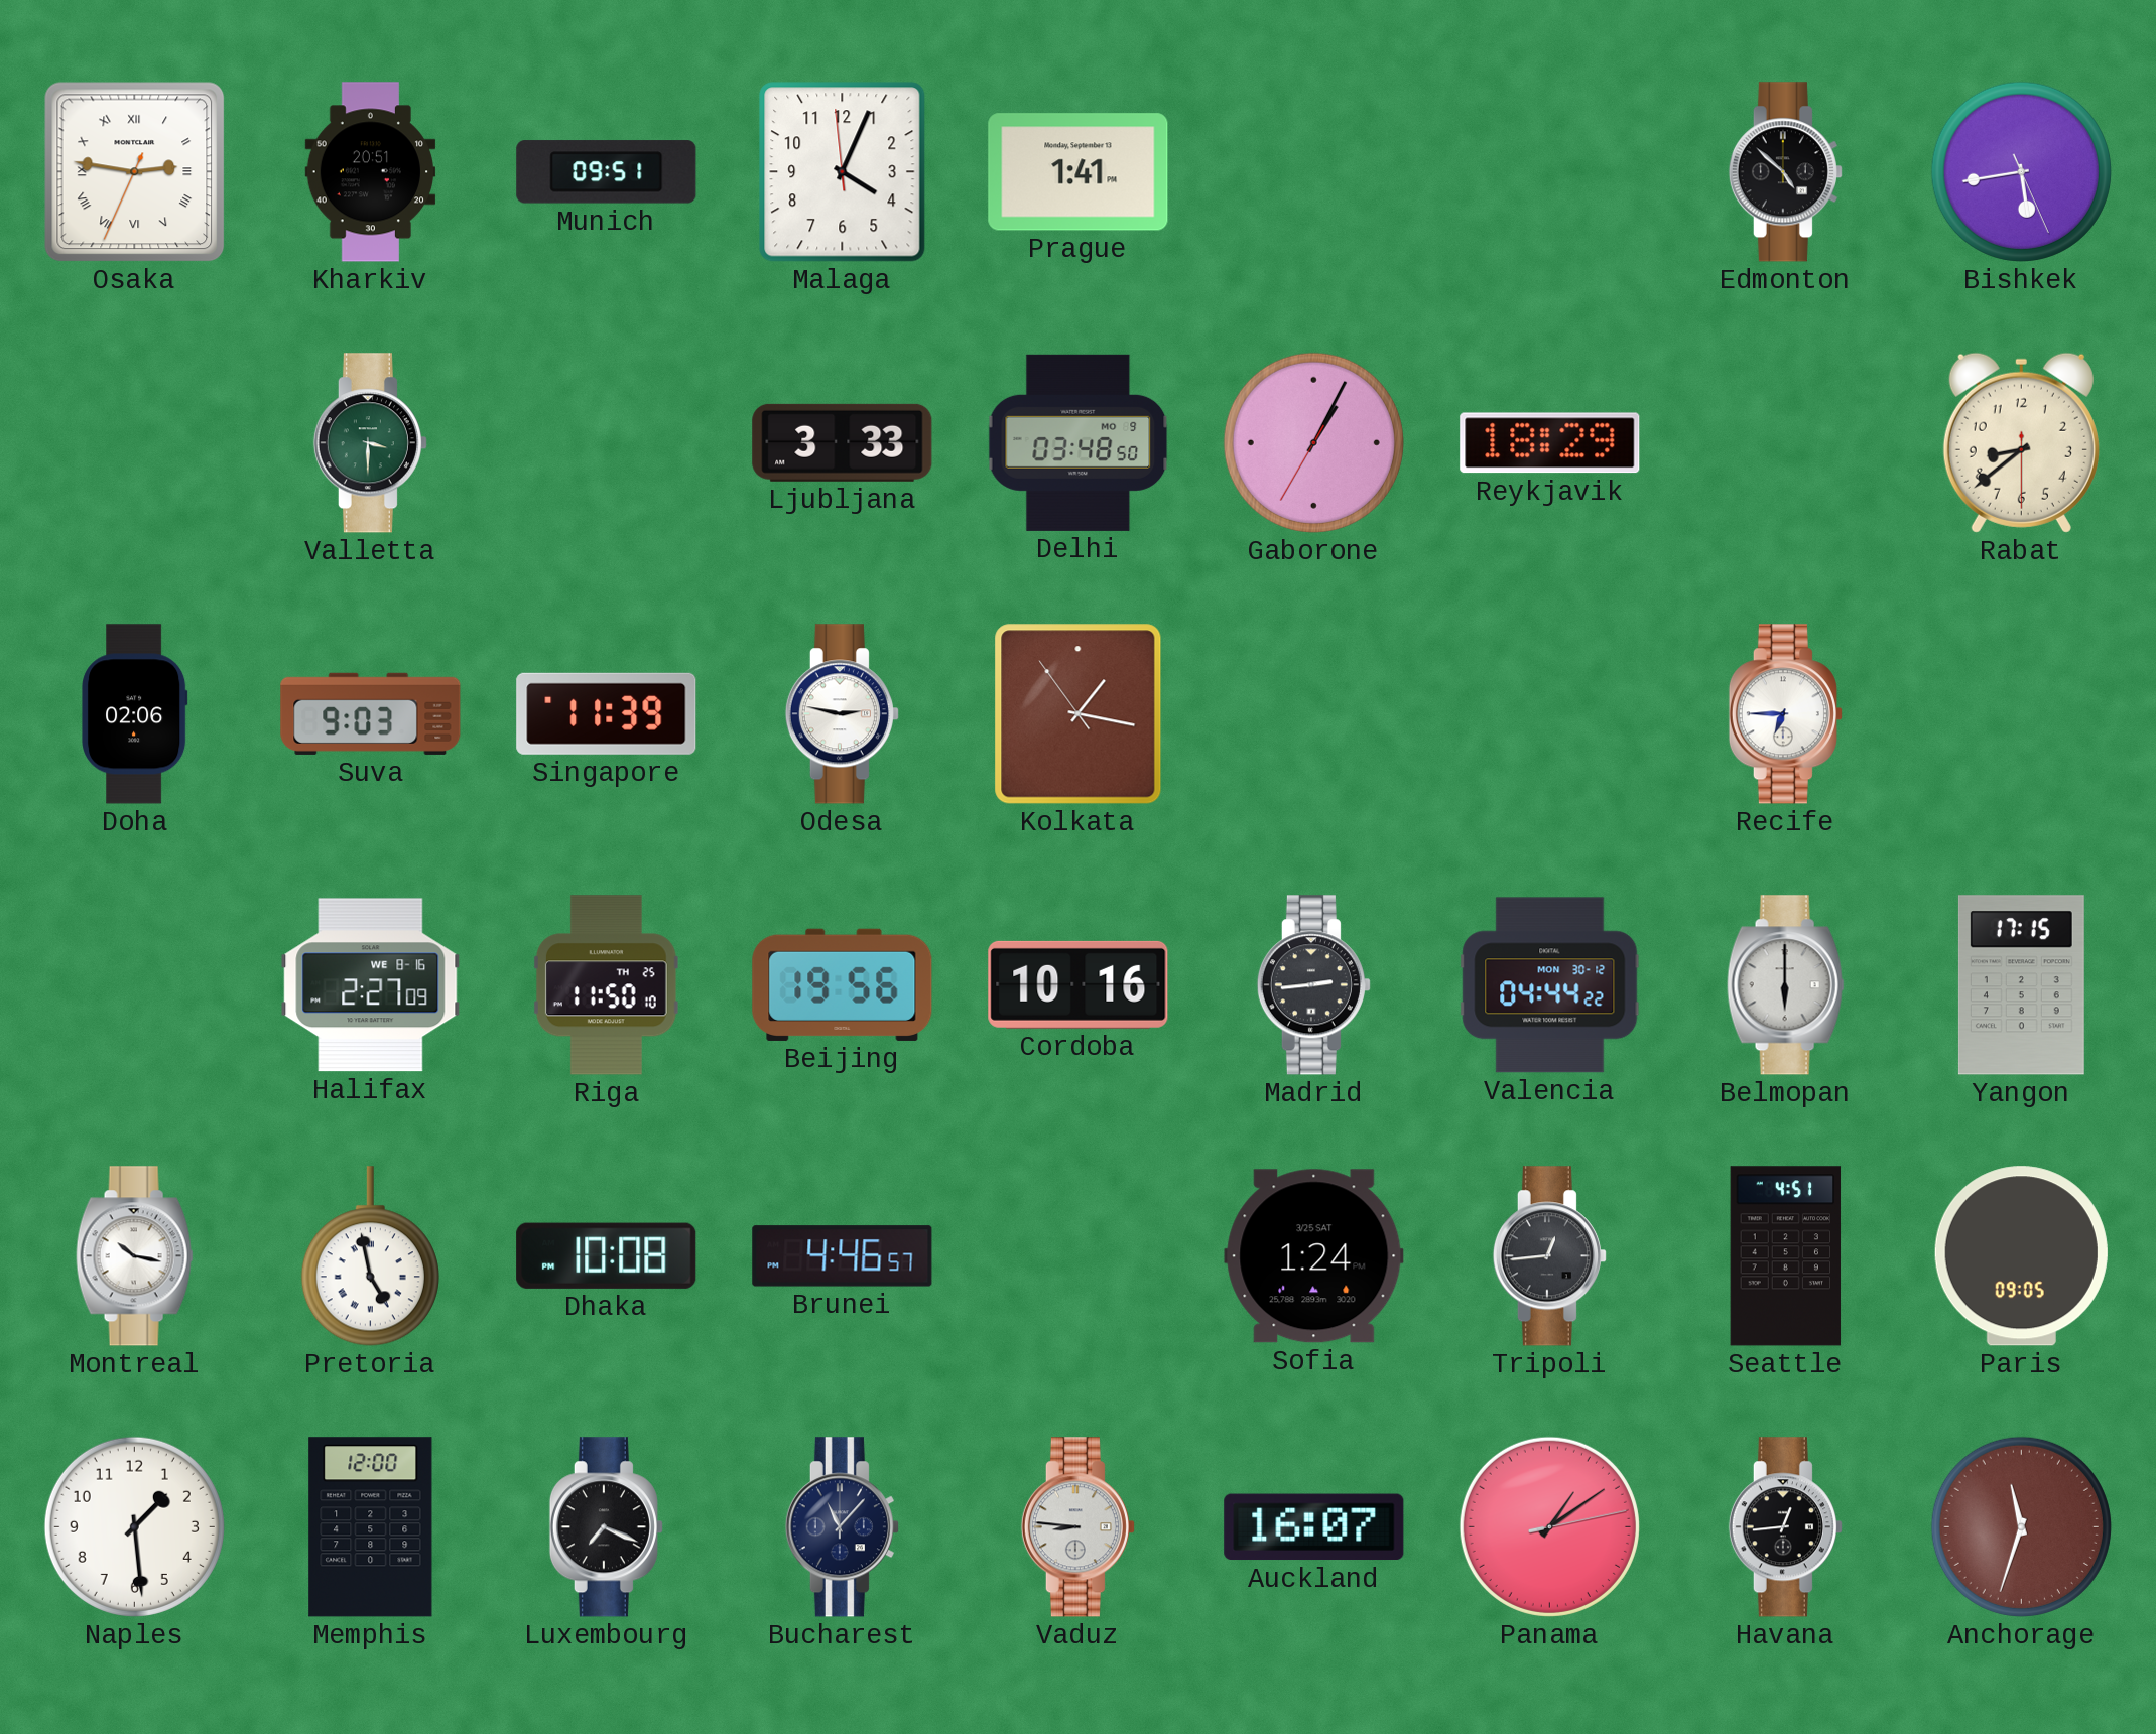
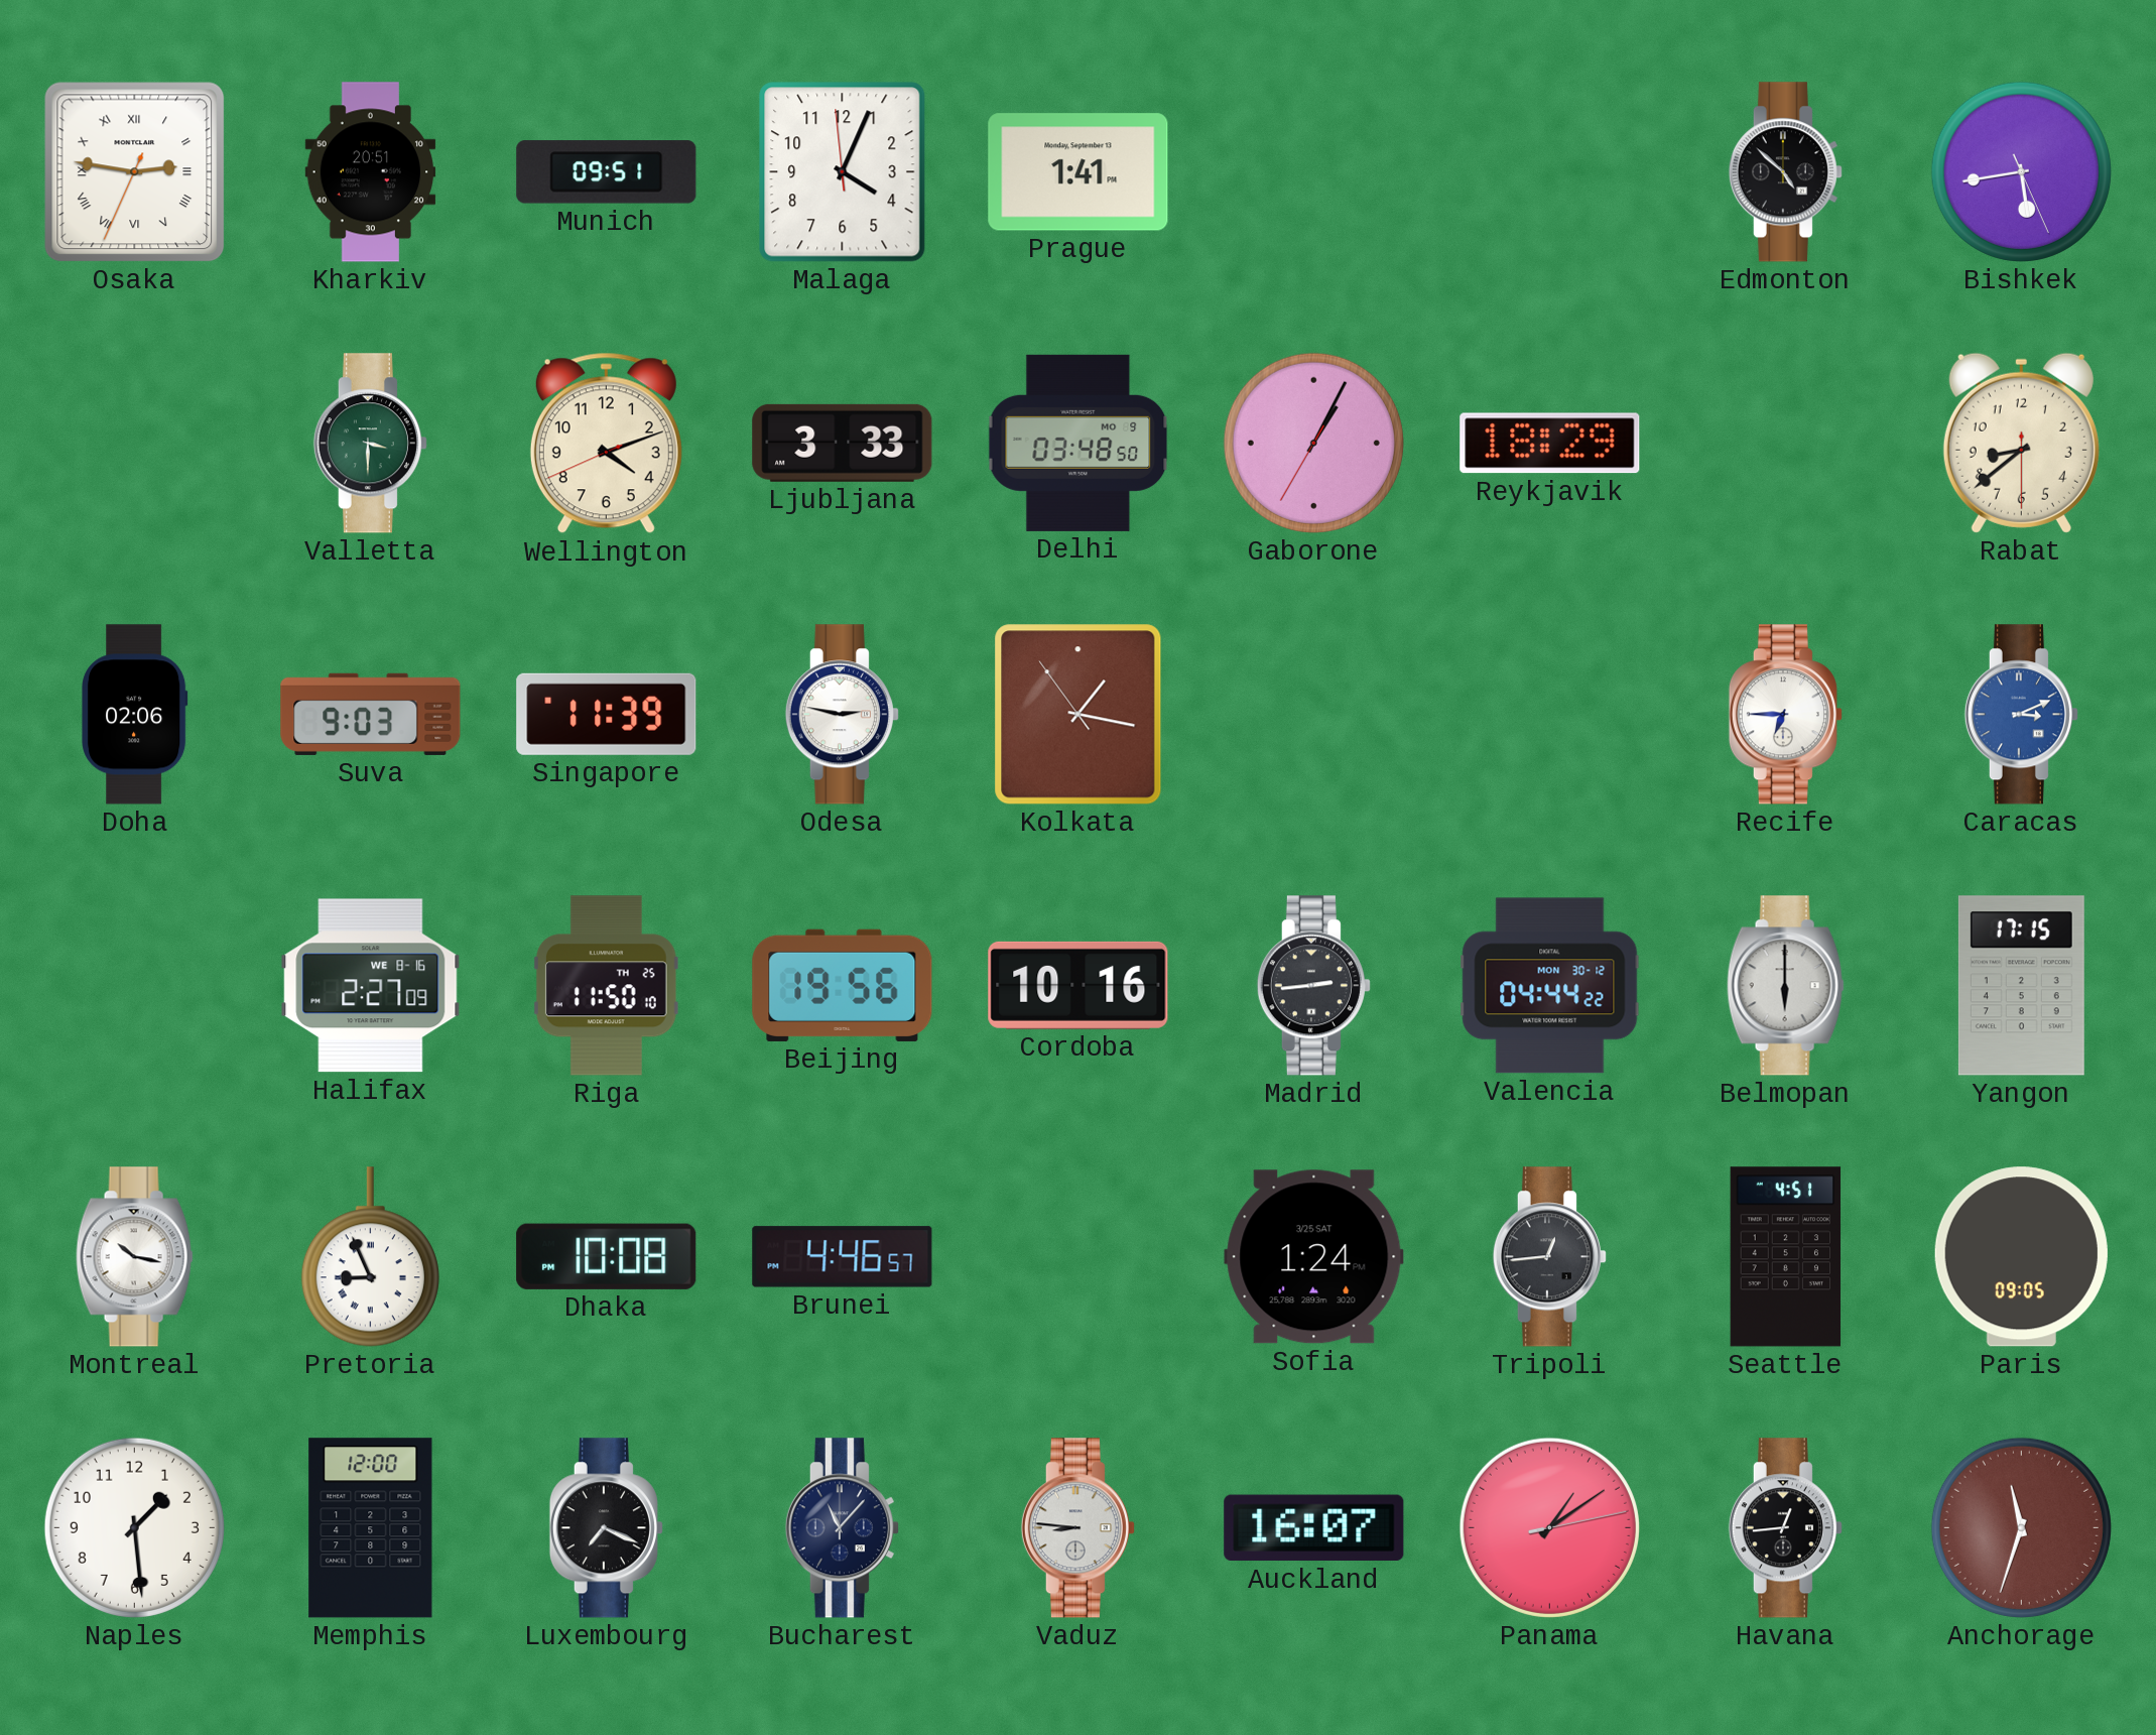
Wellington: none -> 4:11 (606, 444)
Caracas: none -> 3:11 (2021, 715)
Pretoria: 4:58 -> 8:56 (370, 1257)
